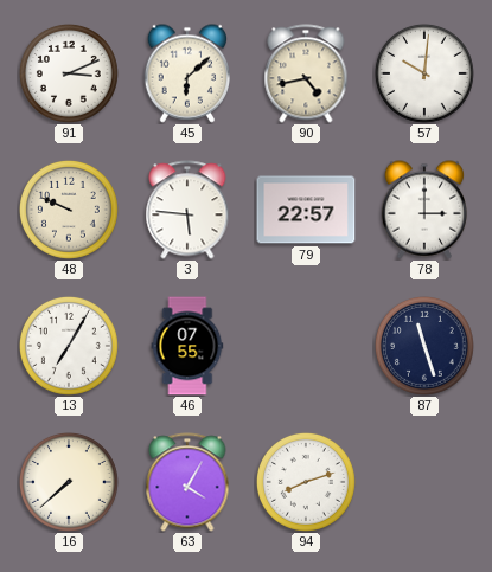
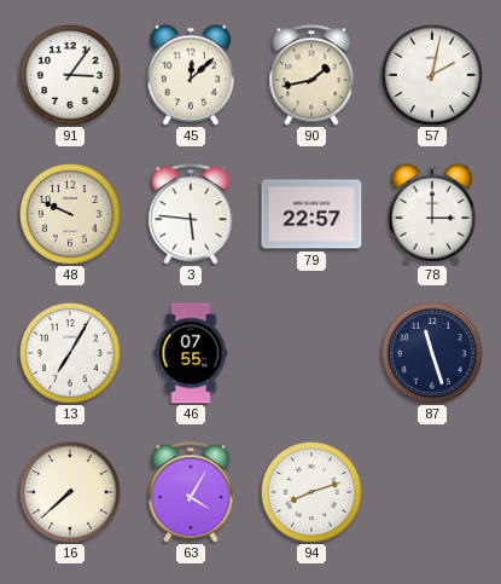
91: 3:11 -> 3:06 (70, 75)
45: 6:08 -> 12:08 (190, 75)
90: 4:43 -> 1:43 (311, 75)
57: 10:01 -> 2:02 (432, 75)
